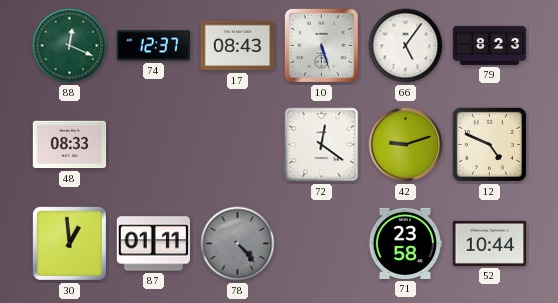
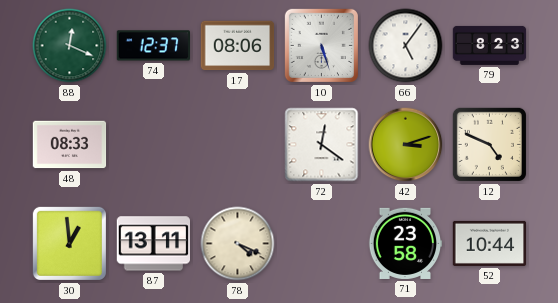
17: 08:43 -> 08:06 (238, 46)
42: 9:12 -> 3:12 (406, 145)
87: 01:11 -> 13:11 (153, 244)
78: 4:23 -> 4:19 (238, 244)
78 dial: grey -> cream (238, 244)
